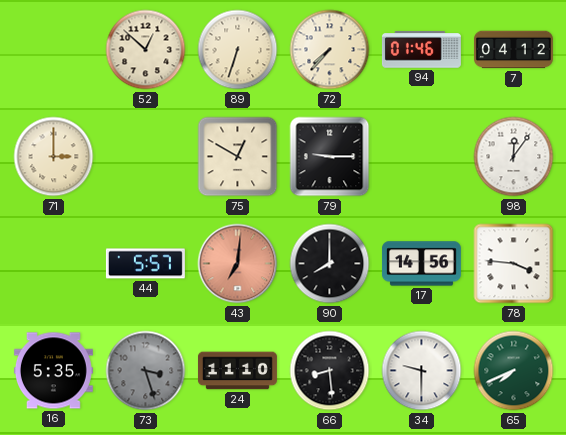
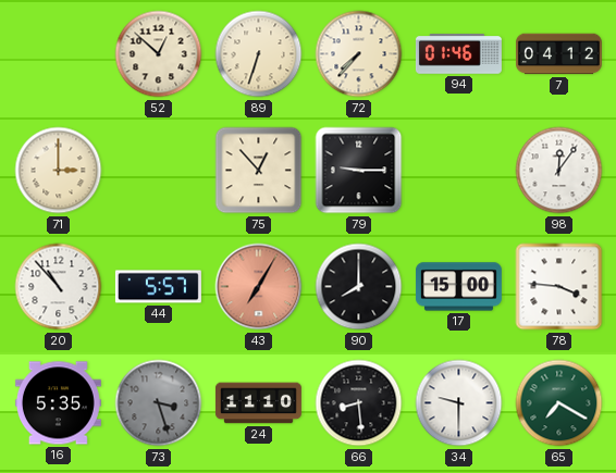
75: 12:50 -> 12:53 (259, 171)
20: none -> 10:53 (59, 287)
43: 7:01 -> 7:05 (259, 287)
17: 14:56 -> 15:00 (458, 287)
65: 7:41 -> 7:20 (559, 403)
